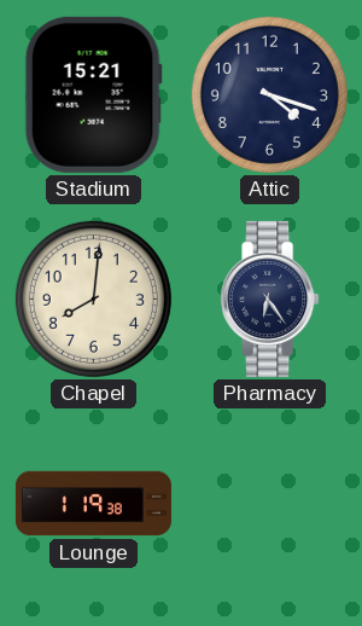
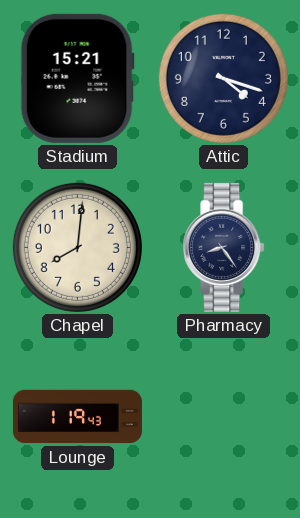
Pharmacy: 6:24 -> 8:24 (224, 247)
Lounge: 1:19:38 -> 1:19:43 (77, 417)
